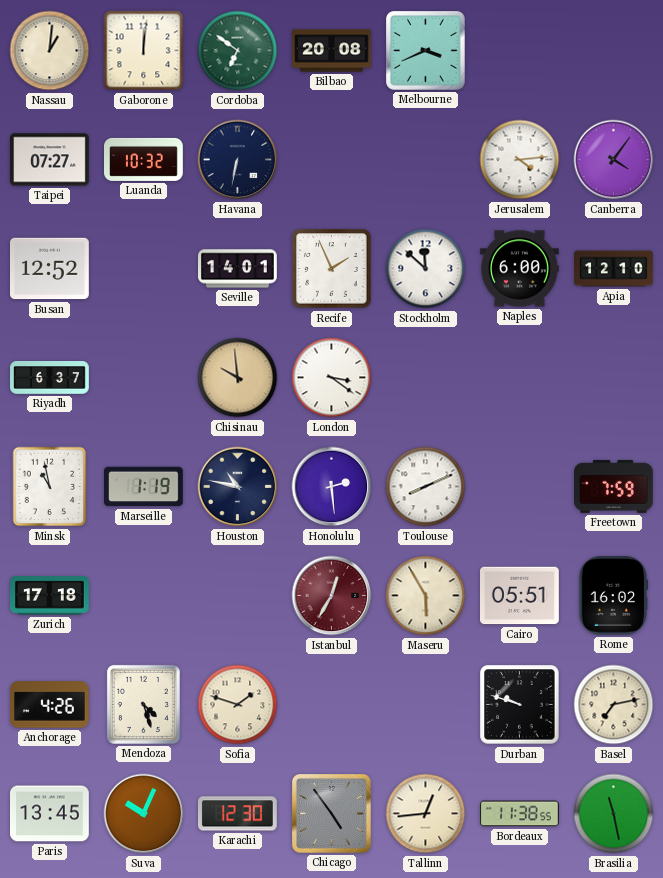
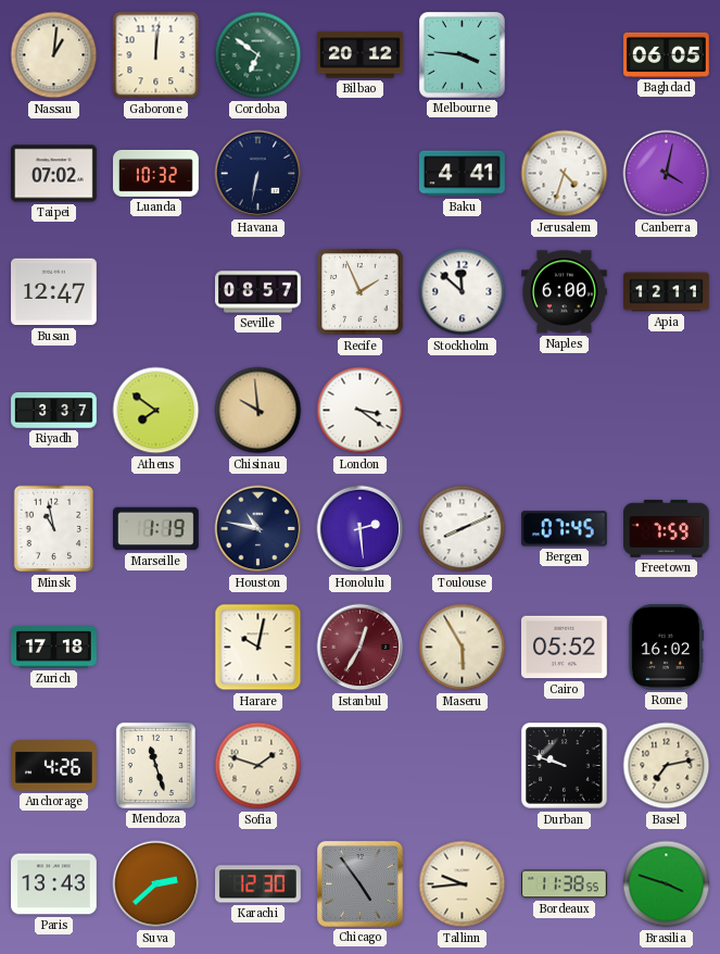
Bilbao: 20:08 -> 20:12 (361, 55)
Melbourne: 3:41 -> 3:46 (463, 55)
Baghdad: none -> 06:05 (667, 54)
Taipei: 07:27 -> 07:02 (54, 174)
Baku: none -> 4:41 (463, 174)
Jerusalem: 4:14 -> 4:33 (565, 174)
Canberra: 4:06 -> 4:02 (667, 174)
Busan: 12:52 -> 12:47 (54, 292)
Seville: 14:01 -> 08:57 (258, 292)
Apia: 12:10 -> 12:11 (667, 292)
Riyadh: 6:37 -> 3:37 (54, 411)
Athens: none -> 7:51 (156, 411)
Bergen: none -> 07:45 (564, 529)
Harare: none -> 10:02 (258, 648)
Cairo: 05:51 -> 05:52 (565, 648)
Mendoza: 4:27 -> 11:27 (155, 765)
Paris: 13:45 -> 13:43 (54, 884)
Suva: 10:04 -> 2:38 (156, 884)
Tallinn: 12:44 -> 9:44 (463, 884)
Brasilia: 11:28 -> 3:48 (667, 884)
